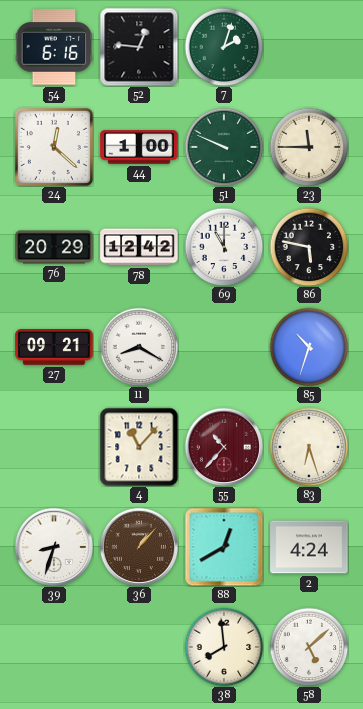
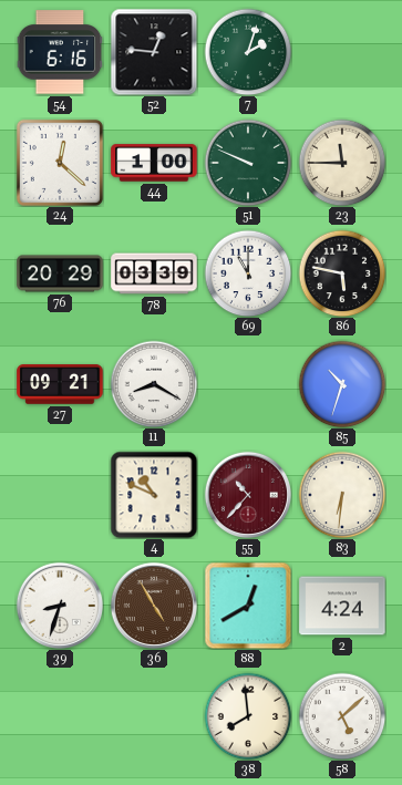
78: 12:42 -> 03:39 (154, 273)
4: 11:07 -> 10:49 (154, 495)
83: 6:27 -> 6:31 (342, 495)
36: 1:07 -> 4:55 (153, 605)
